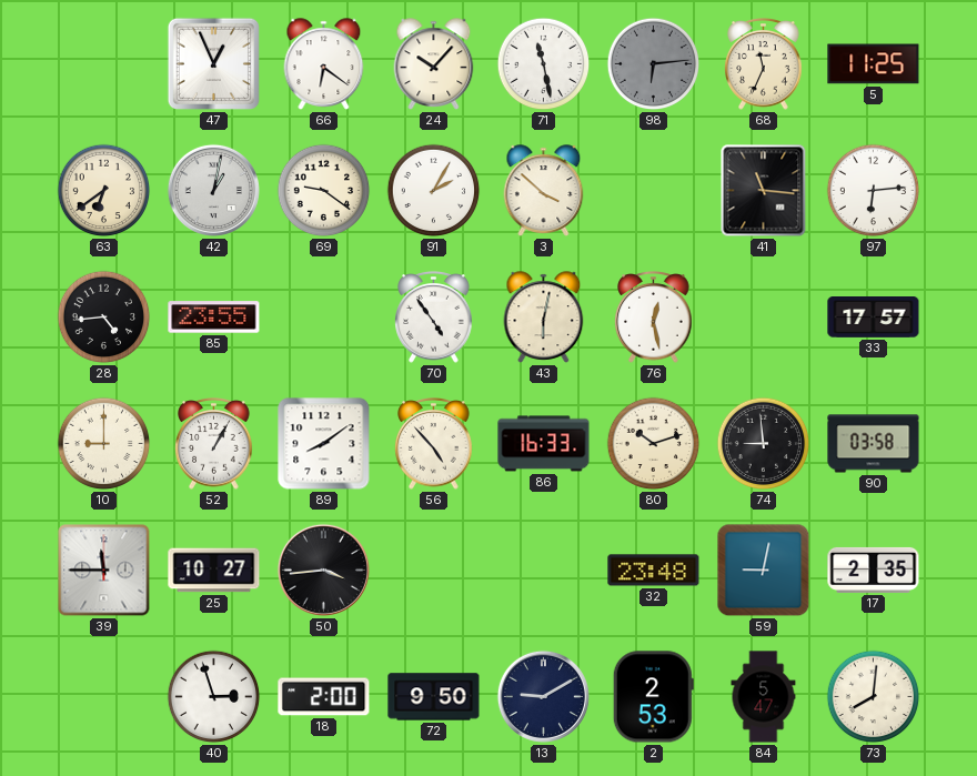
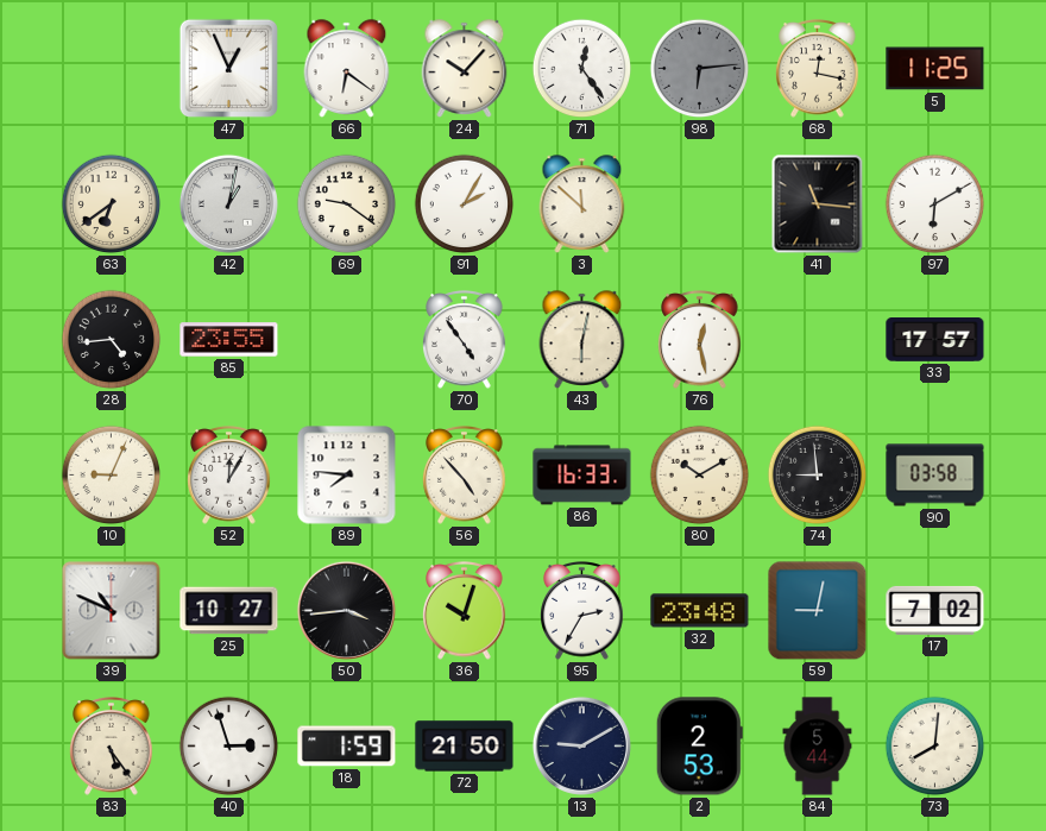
71: 11:28 -> 12:24 (582, 69)
68: 11:34 -> 12:17 (818, 69)
3: 3:52 -> 11:52 (582, 204)
97: 6:14 -> 6:10 (935, 204)
10: 9:00 -> 9:04 (112, 476)
52: 1:05 -> 12:05 (229, 476)
89: 8:09 -> 7:46 (347, 476)
80: 10:12 -> 10:10 (700, 476)
39: 11:45 -> 10:49 (112, 611)
36: none -> 10:03 (465, 611)
95: none -> 2:35 (582, 611)
17: 2:35 -> 7:02 (935, 610)
83: none -> 5:24 (112, 747)
18: 2:00 -> 1:59 (347, 747)
72: 9:50 -> 21:50 (465, 747)
84: 5:47 -> 5:44 (818, 747)
